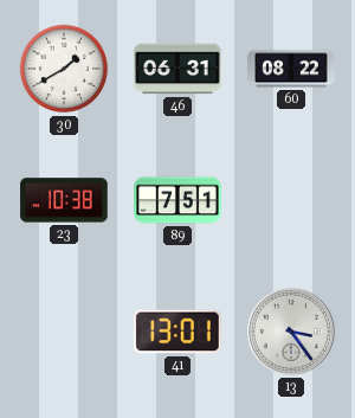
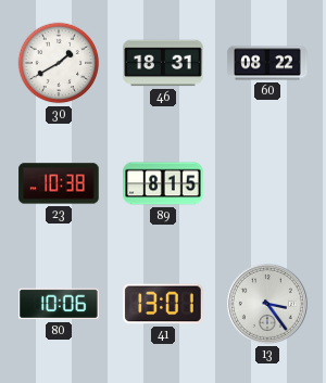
46: 06:31 -> 18:31 (163, 63)
89: 7:51 -> 8:15 (163, 183)
80: none -> 10:06 (59, 304)
